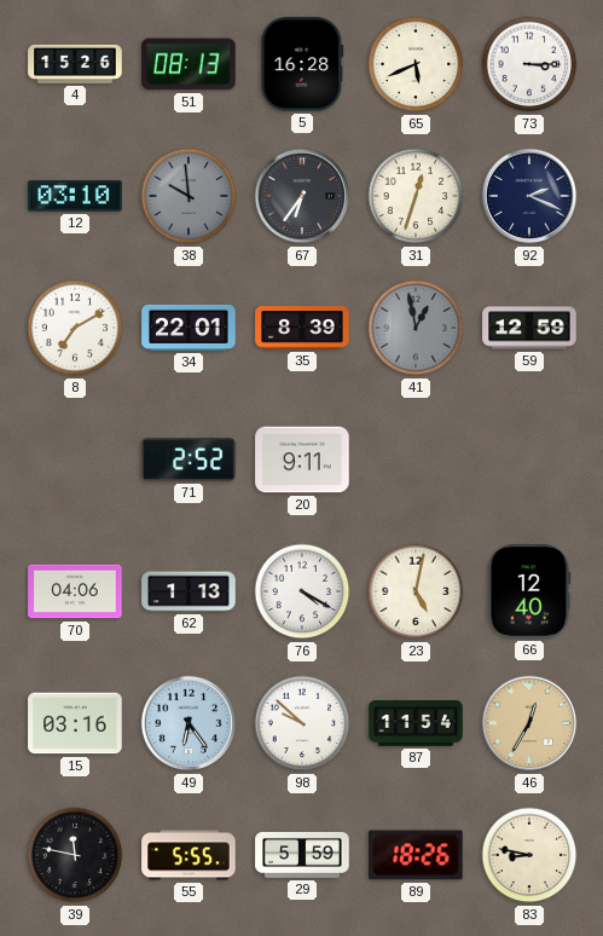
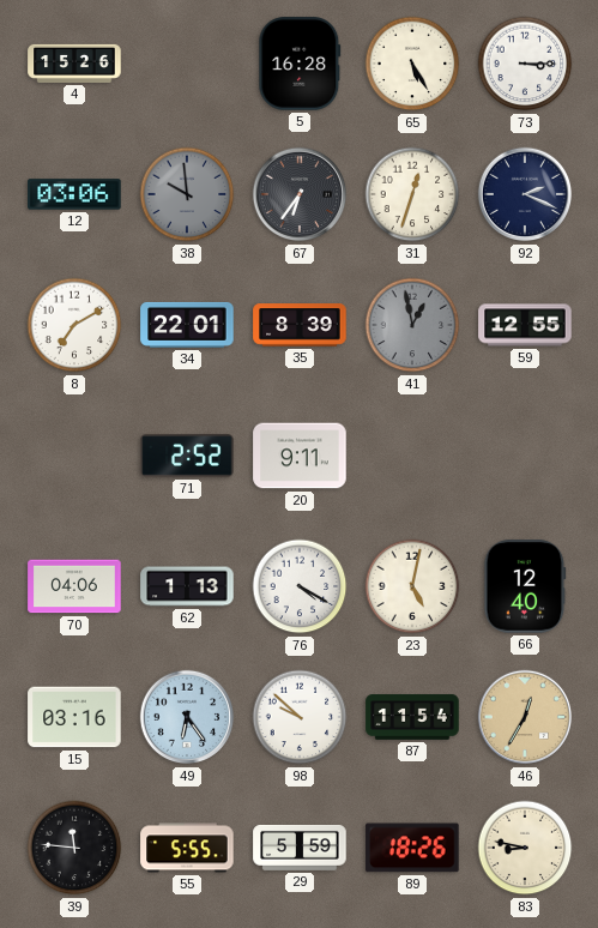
51: 08:13 -> none (189, 64)
65: 5:41 -> 5:25 (412, 64)
12: 03:10 -> 03:06 (74, 194)
59: 12:59 -> 12:55 (525, 325)
39: 11:47 -> 11:46 (74, 848)
